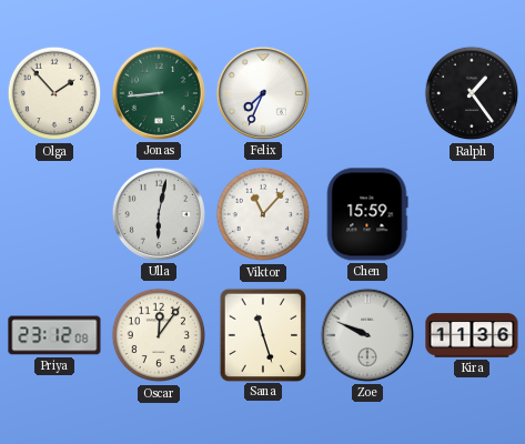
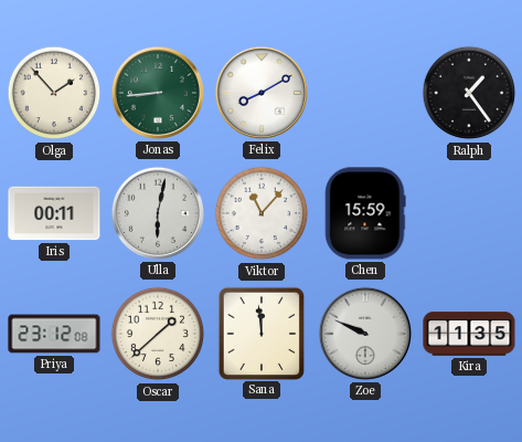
Felix: 7:34 -> 8:10 (262, 93)
Iris: none -> 00:11 (54, 213)
Oscar: 12:06 -> 1:38 (158, 334)
Sana: 11:27 -> 11:59 (260, 333)
Kira: 11:36 -> 11:35 (469, 334)
